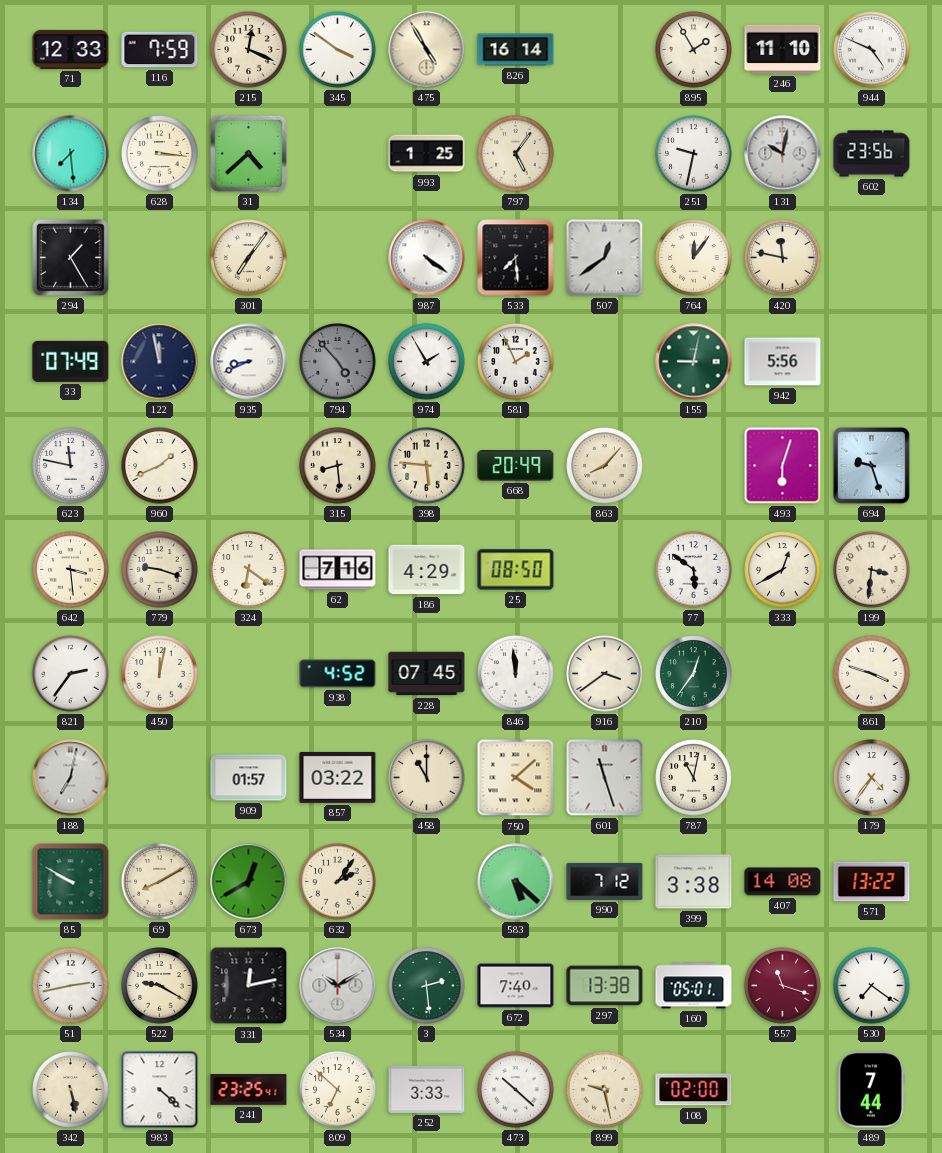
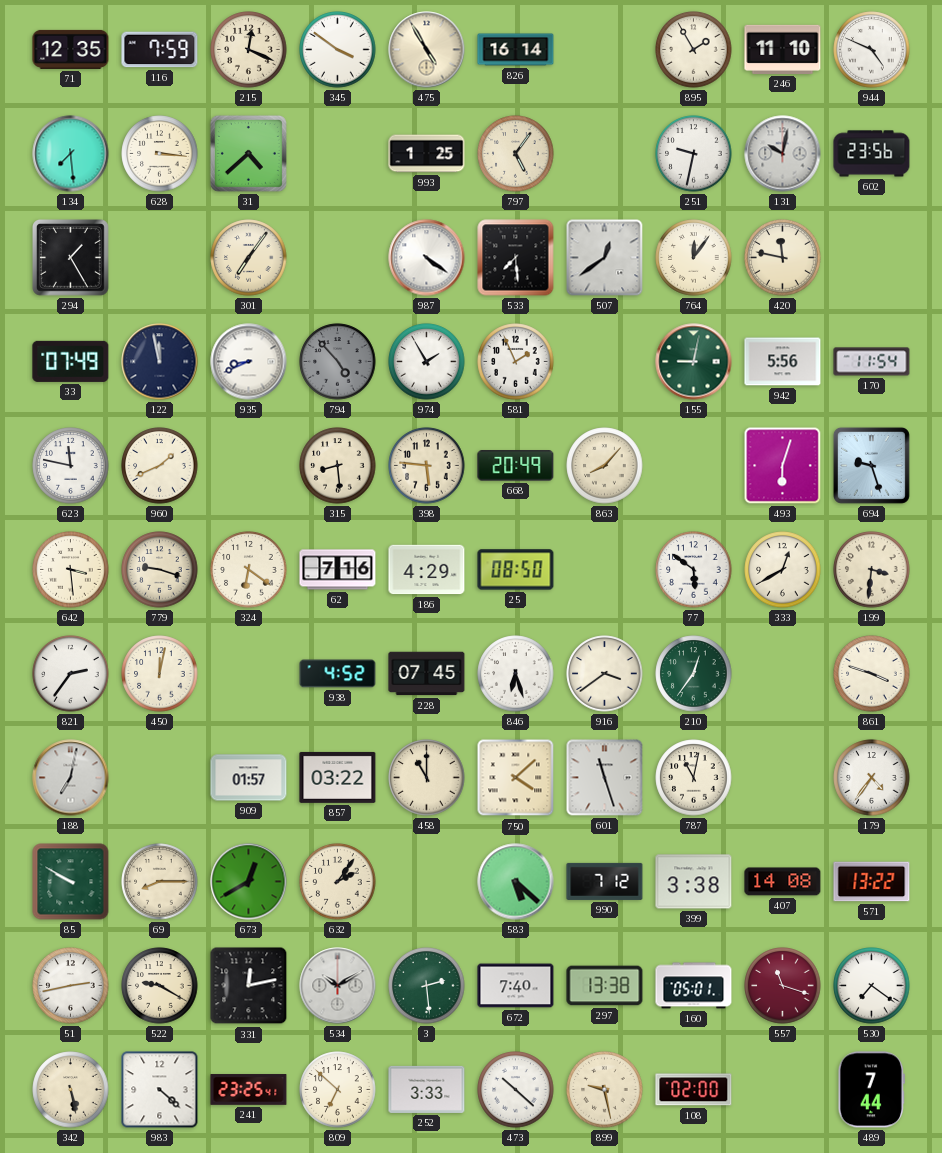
71: 12:33 -> 12:35 (71, 49)
170: none -> 11:54 (872, 362)
846: 11:59 -> 6:27 (516, 674)
69: 8:10 -> 8:15 (160, 882)
